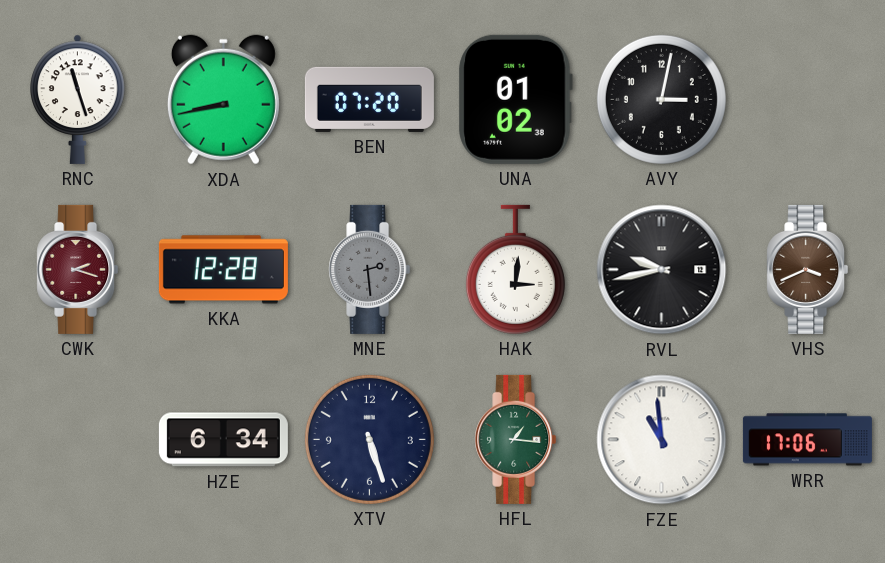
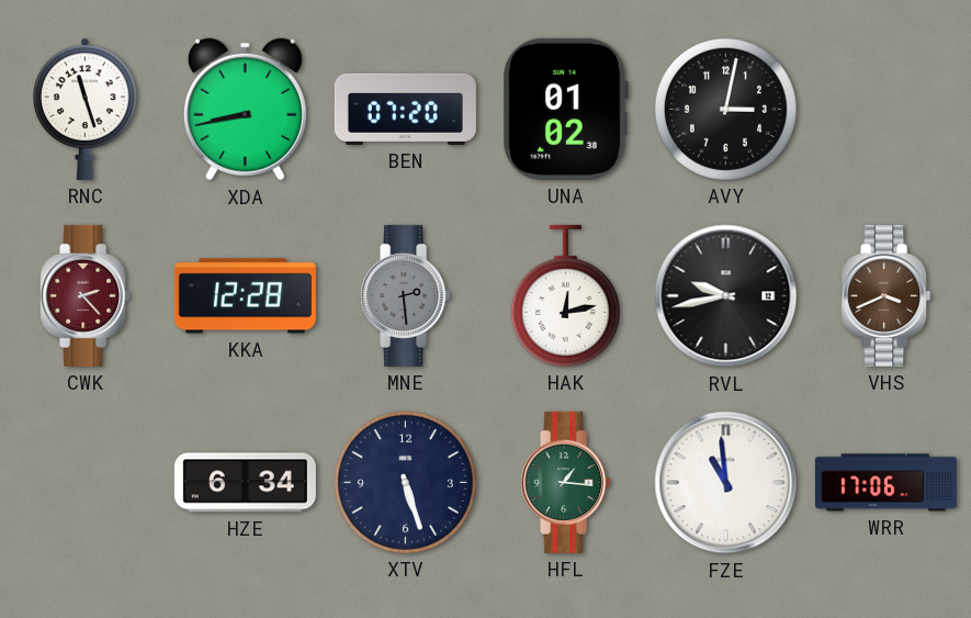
CWK: 2:18 -> 2:23 (86, 295)
HAK: 3:01 -> 12:13 (565, 295)
